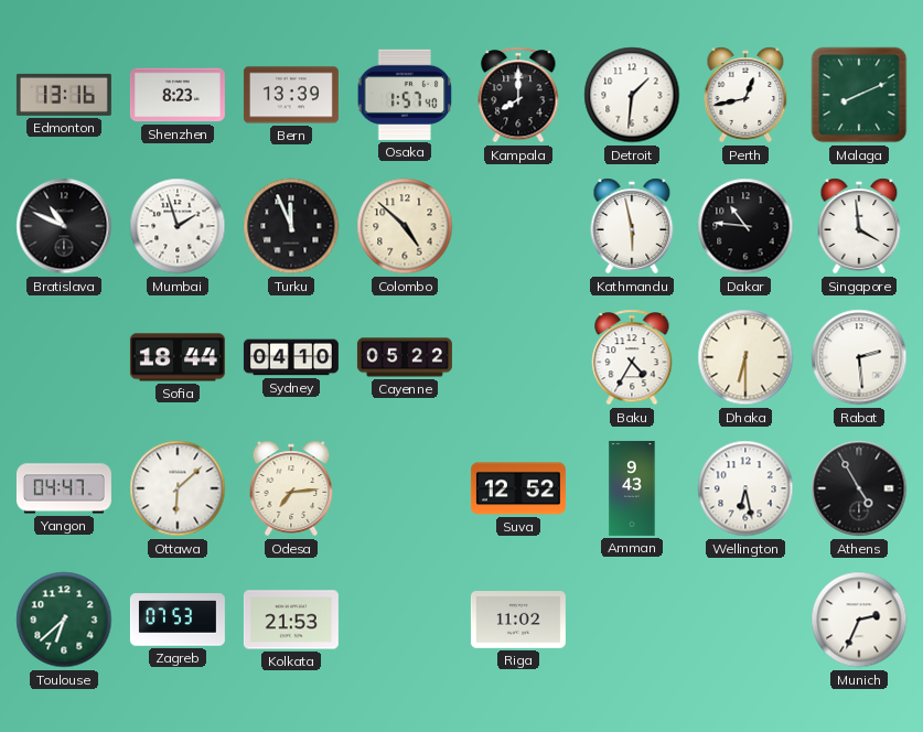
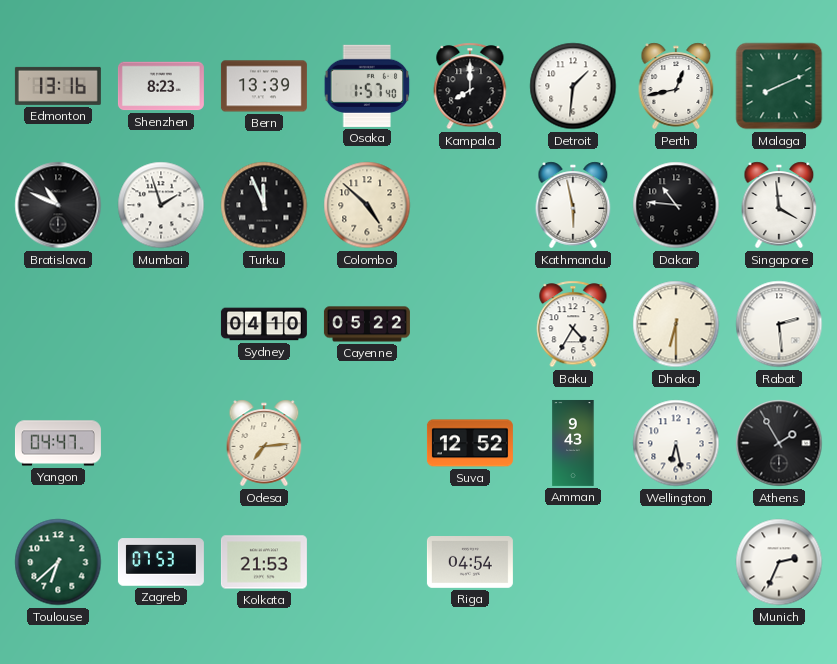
Sofia: 18:44 -> none (178, 357)
Ottawa: 6:08 -> none (178, 488)
Athens: 4:55 -> 1:55 (779, 443)
Riga: 11:02 -> 04:54 (470, 563)
